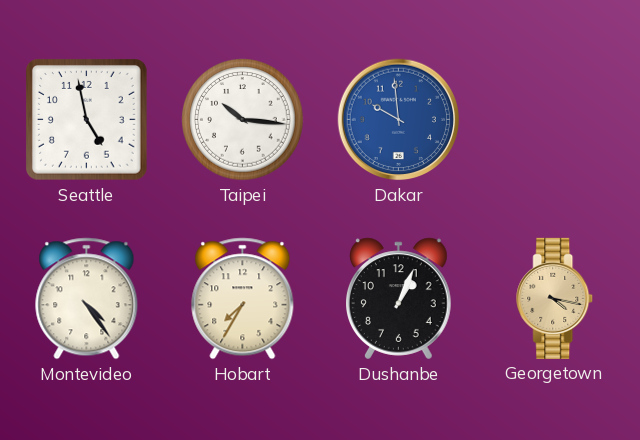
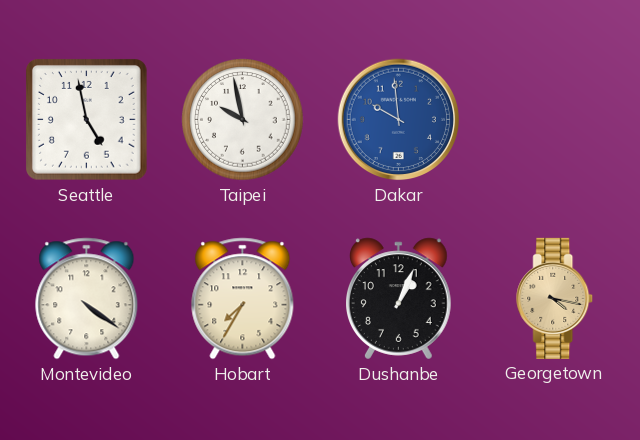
Taipei: 10:16 -> 9:58 (243, 120)
Montevideo: 4:24 -> 4:21 (87, 299)
